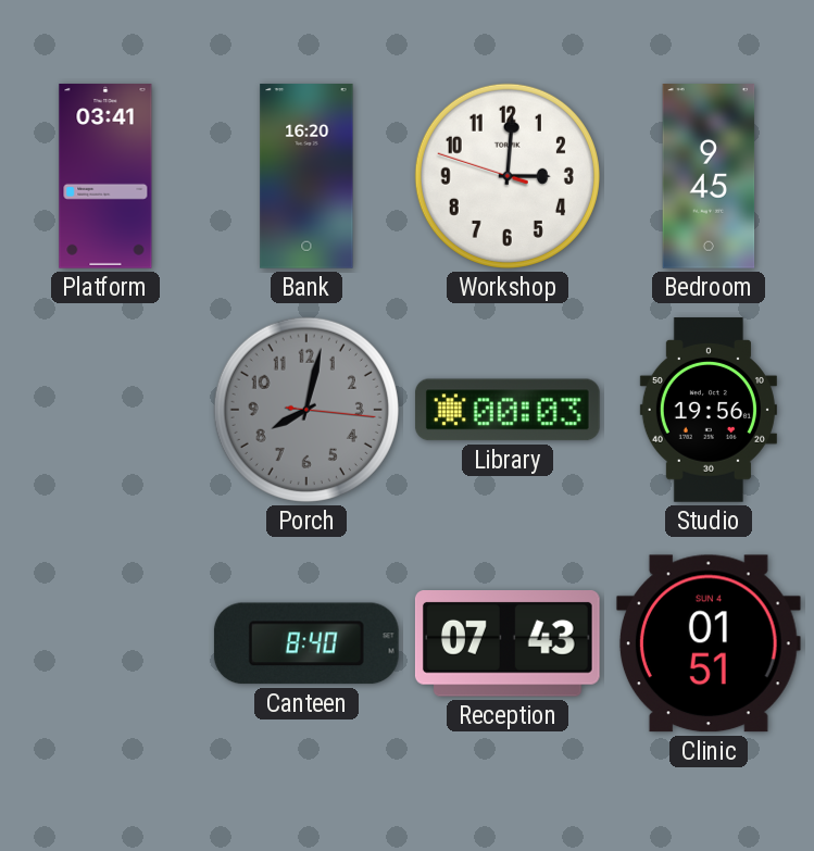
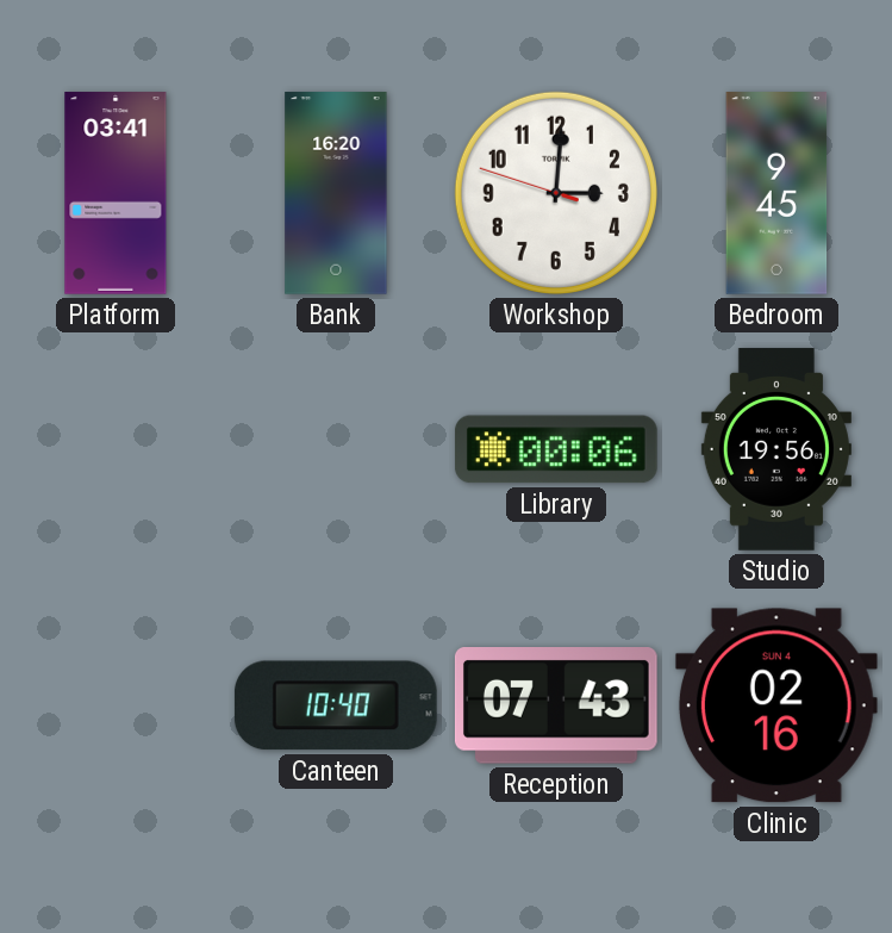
Porch: 8:02 -> none (306, 410)
Library: 00:03 -> 00:06 (556, 449)
Canteen: 8:40 -> 10:40 (336, 705)
Clinic: 01:51 -> 02:16 (776, 705)
